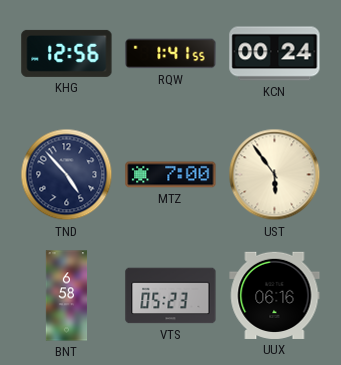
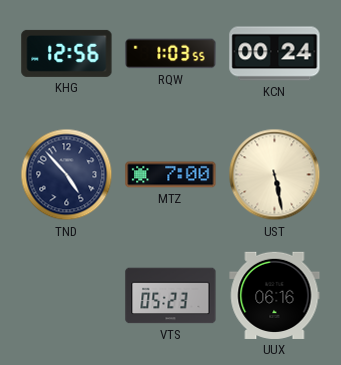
RQW: 1:41 -> 1:03 (171, 54)
UST: 5:54 -> 5:28 (275, 175)
BNT: 6:58 -> none (67, 296)
